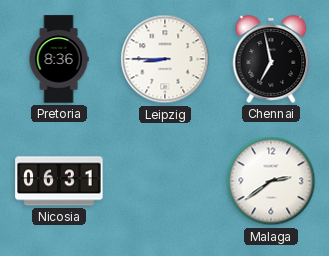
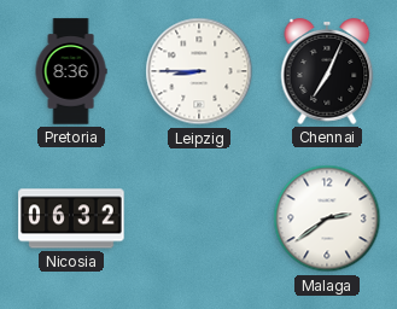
Chennai: 6:58 -> 7:04 (327, 71)
Nicosia: 06:31 -> 06:32 (71, 218)
